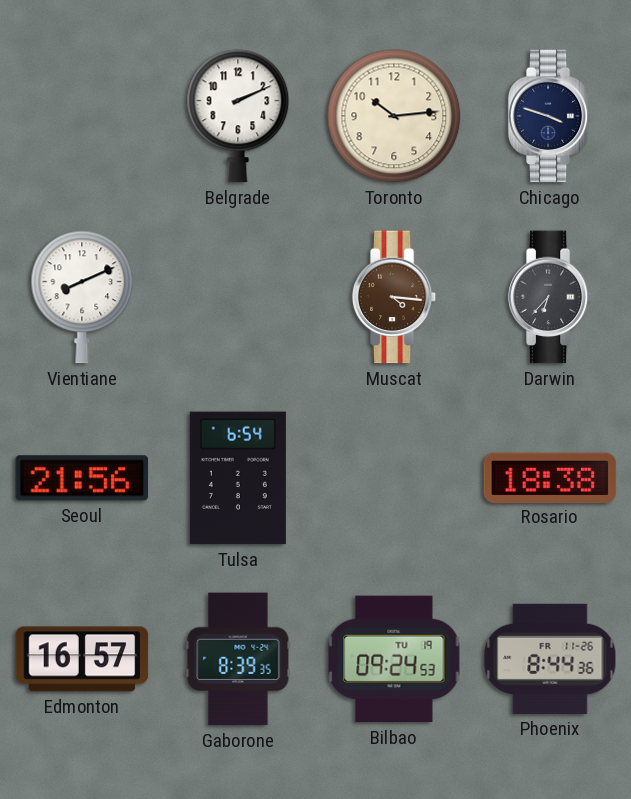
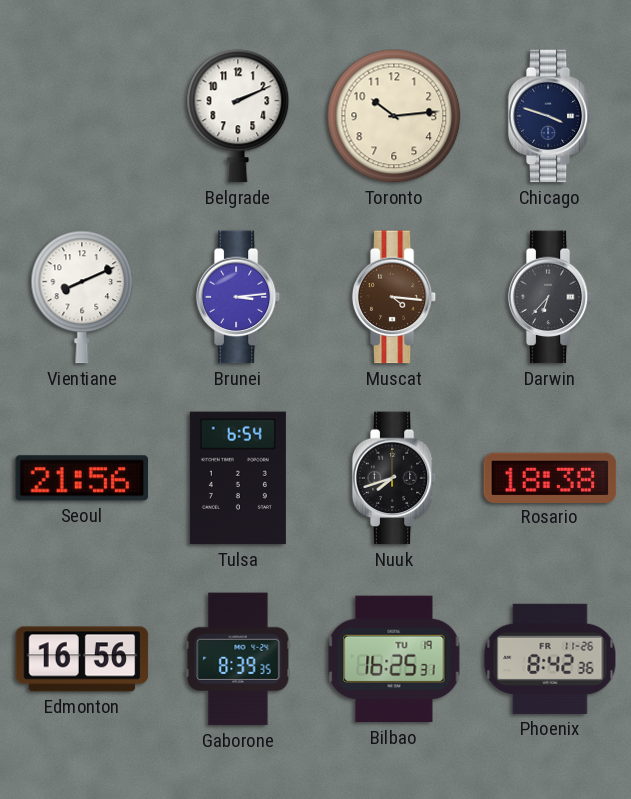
Brunei: none -> 3:14 (238, 297)
Nuuk: none -> 7:42 (394, 478)
Edmonton: 16:57 -> 16:56 (82, 659)
Bilbao: 09:24 -> 16:25 (394, 659)
Phoenix: 8:44 -> 8:42 (550, 659)
